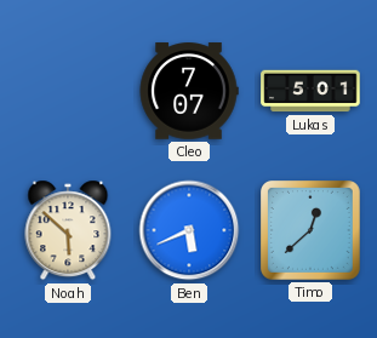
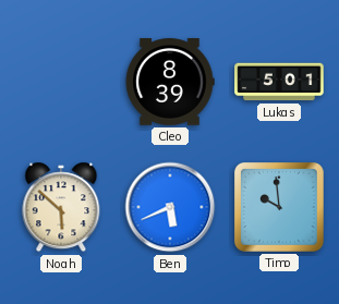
Cleo: 7:07 -> 8:39 (170, 82)
Timo: 12:38 -> 9:59 (280, 208)
